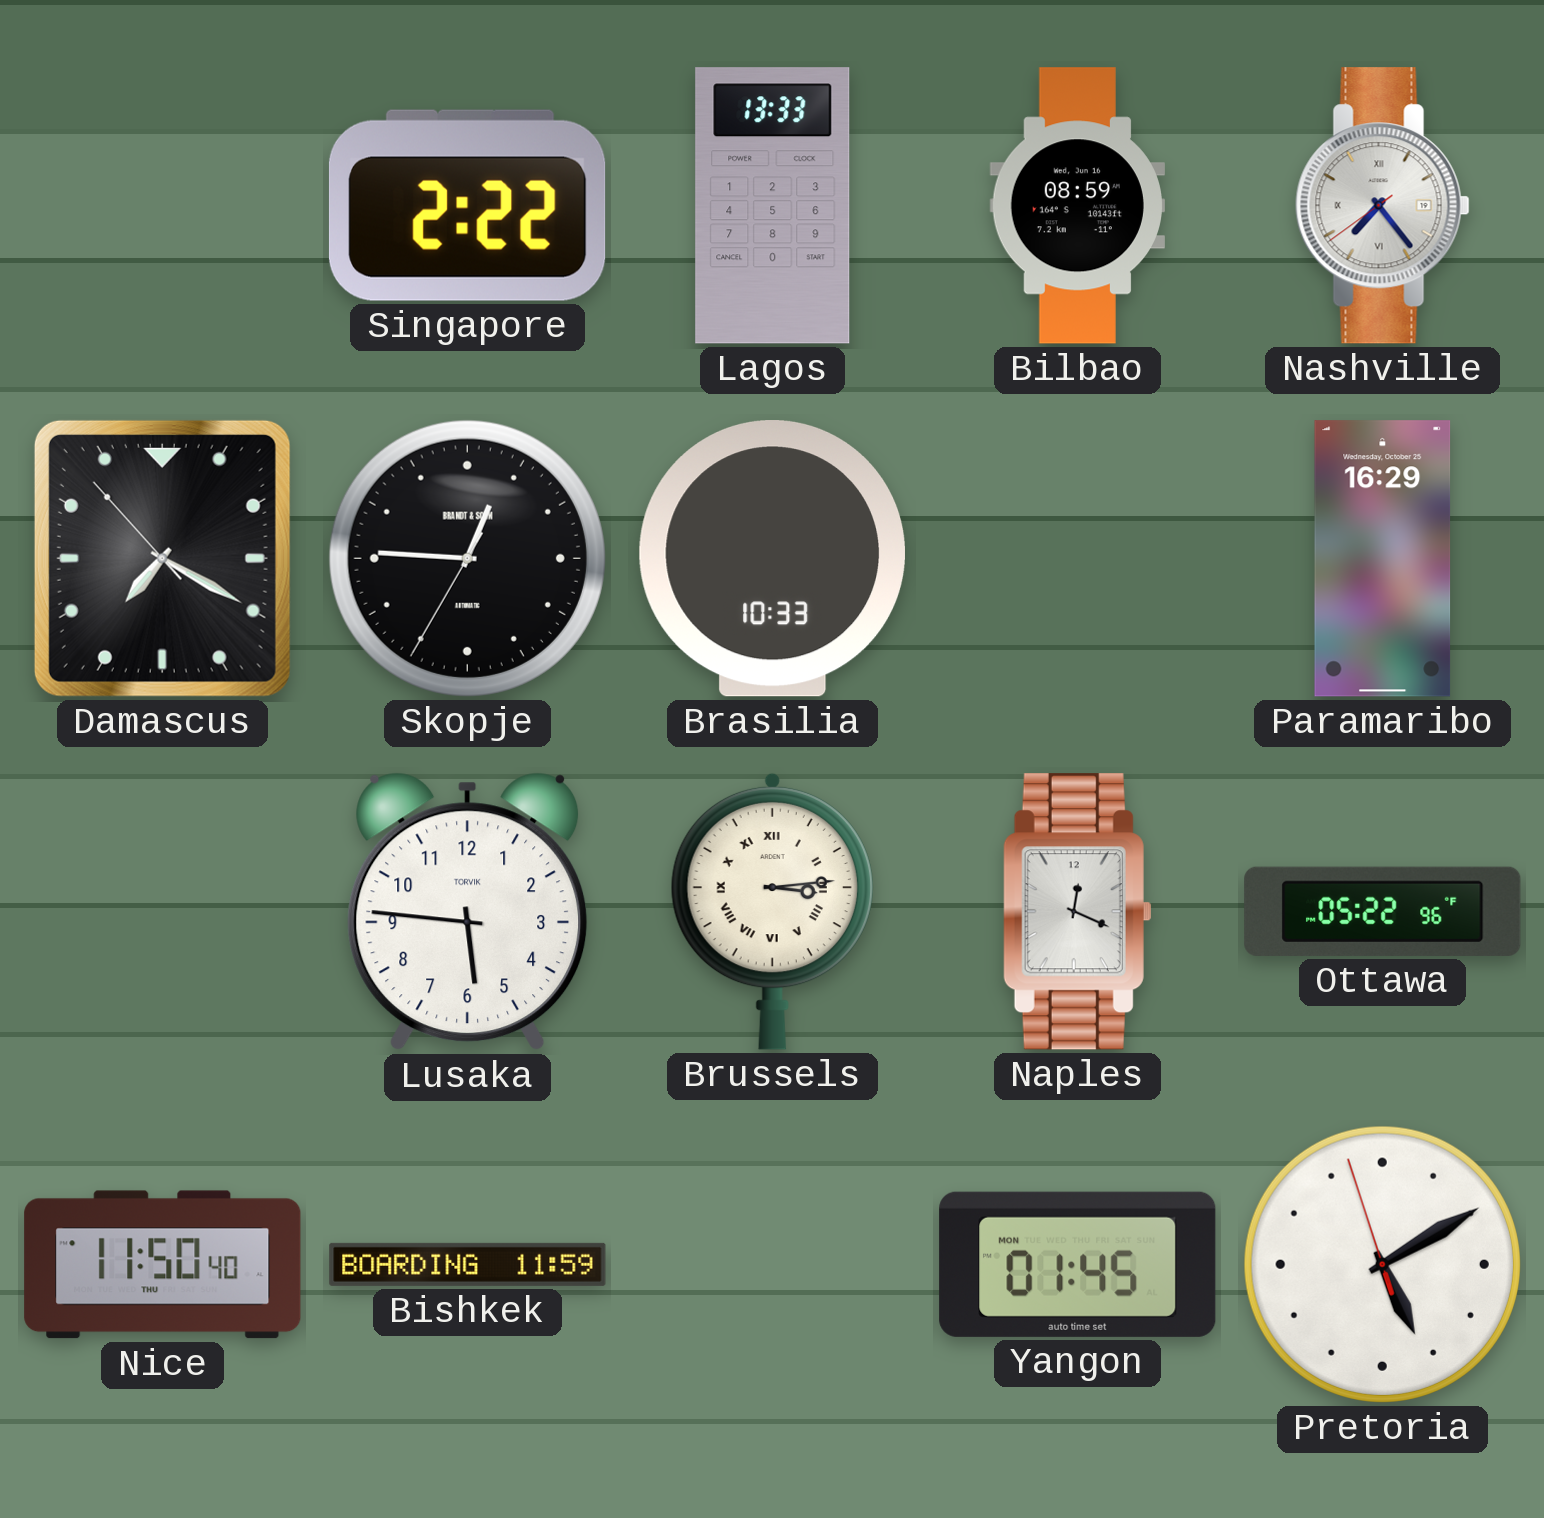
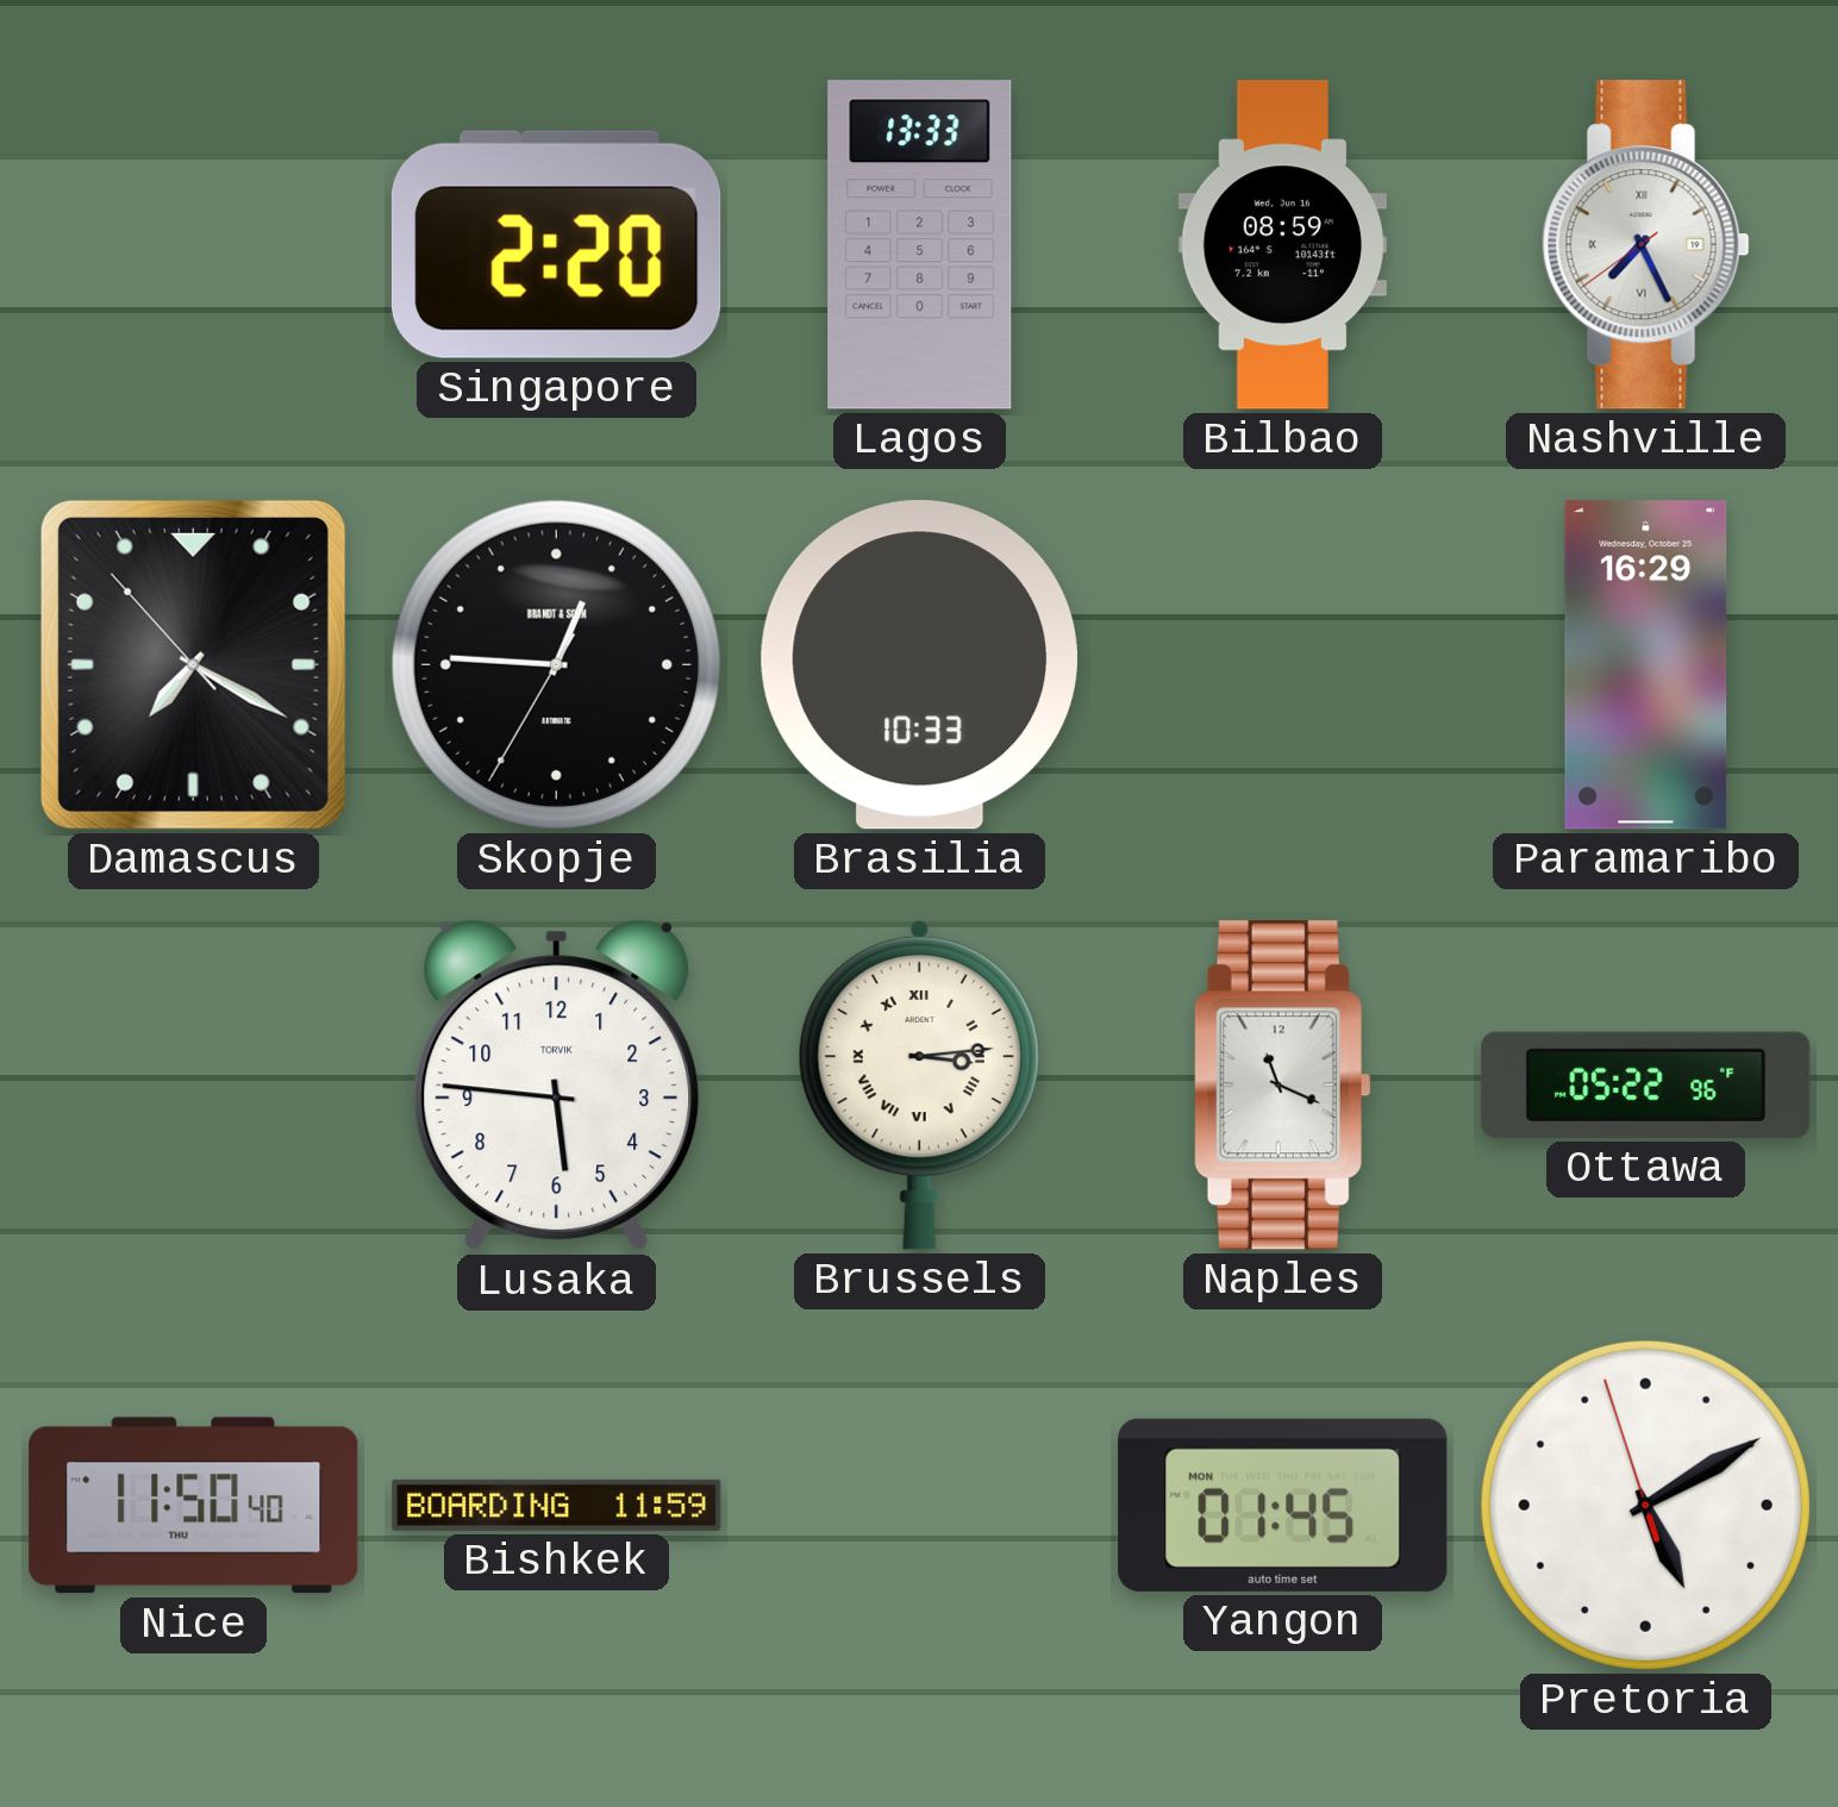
Singapore: 2:22 -> 2:20 (556, 244)
Nashville: 7:23 -> 7:25 (1645, 245)
Naples: 12:19 -> 11:19 (1282, 1086)
